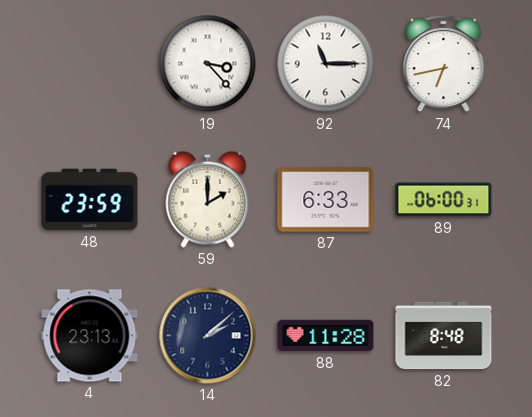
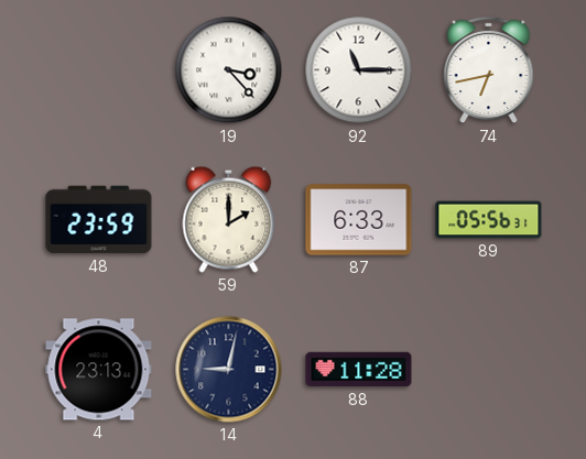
89: 06:00 -> 05:56 (489, 220)
14: 2:08 -> 9:02 (229, 370)
82: 8:48 -> none (444, 336)
